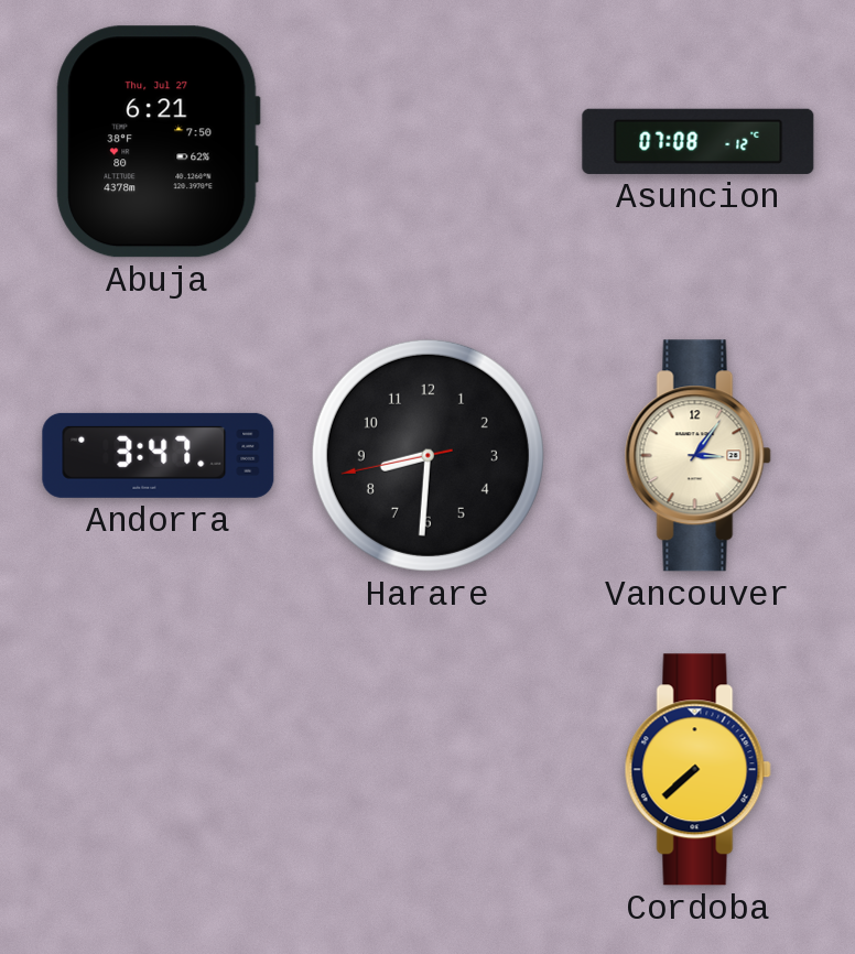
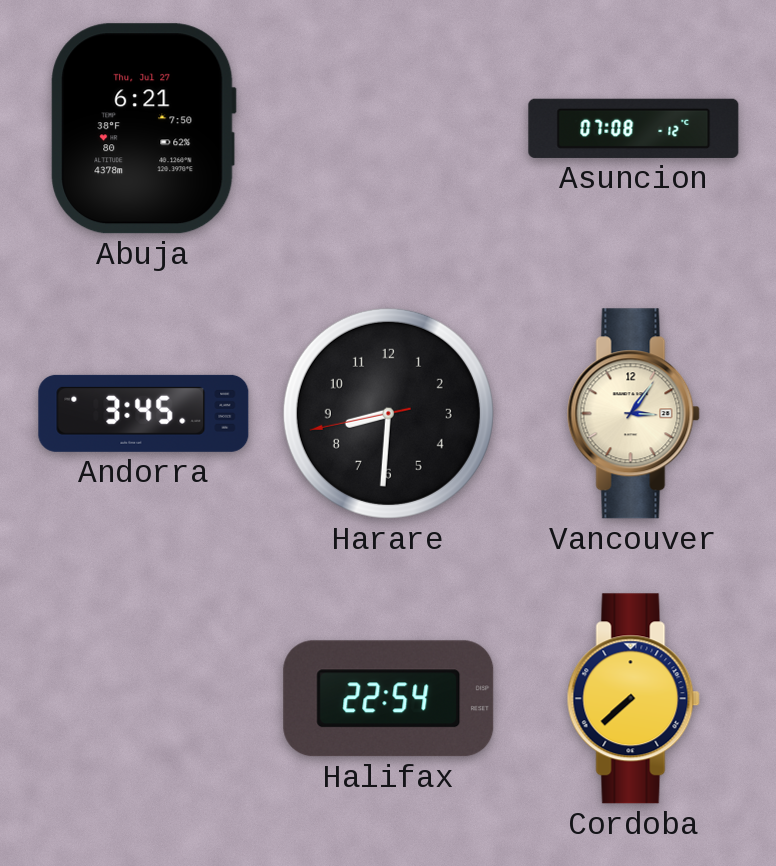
Andorra: 3:47 -> 3:45 (144, 413)
Halifax: none -> 22:54 (389, 699)
